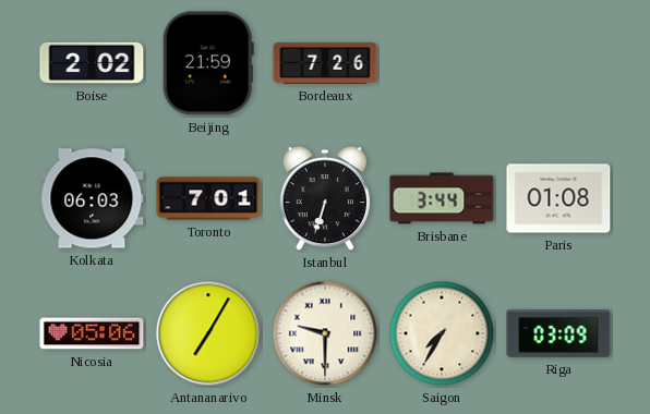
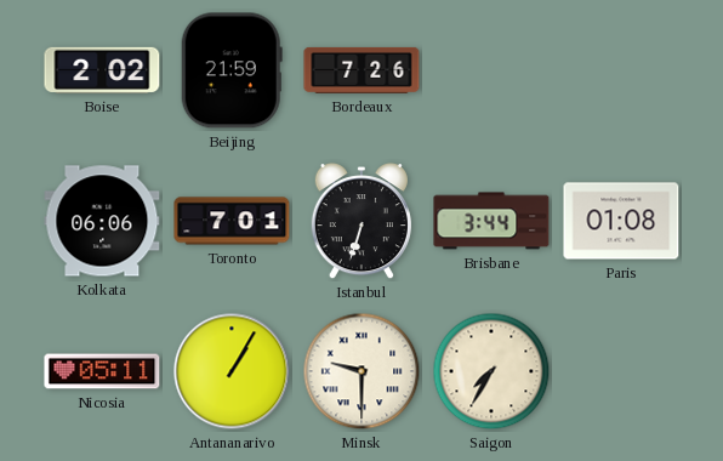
Kolkata: 06:03 -> 06:06 (102, 221)
Nicosia: 05:06 -> 05:11 (102, 371)
Antananarivo: 7:05 -> 1:05 (232, 371)
Riga: 03:09 -> none (558, 334)
